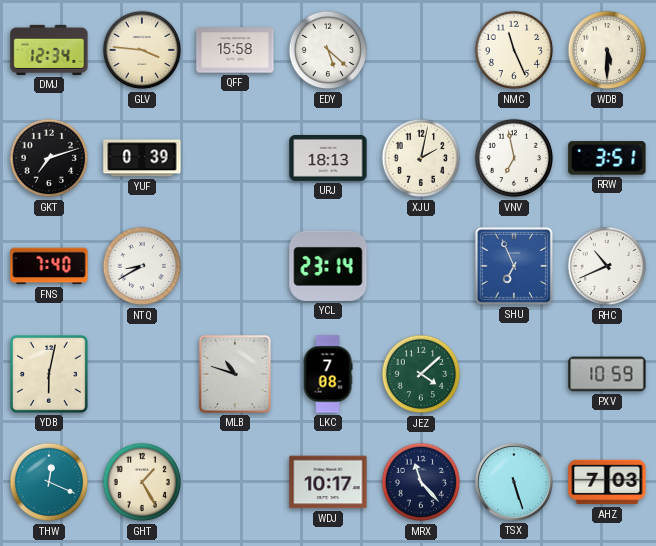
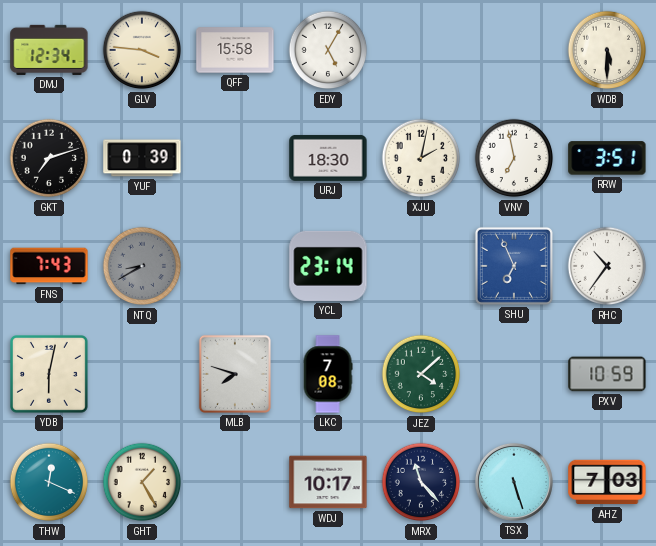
EDY: 5:22 -> 5:05 (328, 50)
NMC: 11:26 -> none (514, 50)
URJ: 18:13 -> 18:30 (328, 158)
FNS: 7:40 -> 7:43 (49, 266)
NTQ dial: white -> grey (142, 266)
RHC: 10:41 -> 10:36 (607, 266)
MLB: 10:48 -> 7:48 (235, 374)
